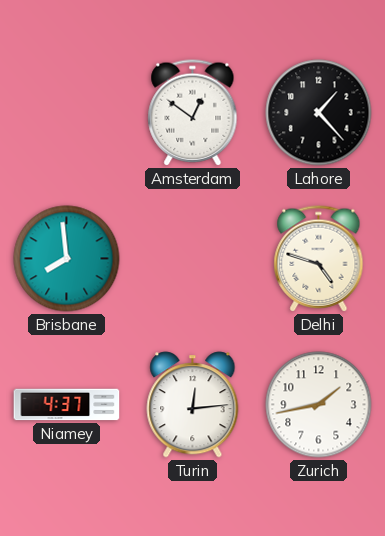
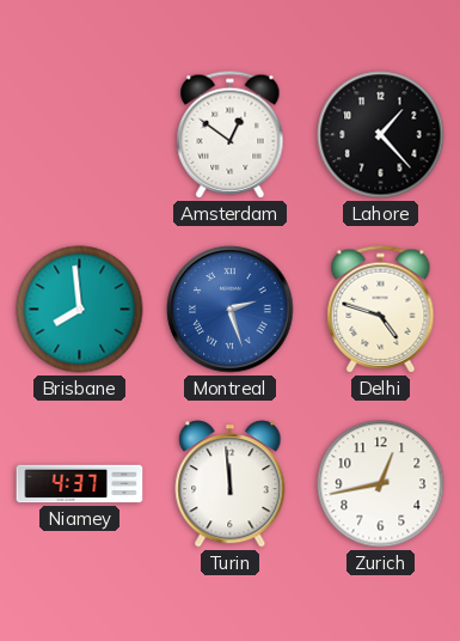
Montreal: none -> 2:27 (231, 310)
Turin: 12:14 -> 11:59 (231, 484)
Zurich: 1:43 -> 12:43 (381, 484)
